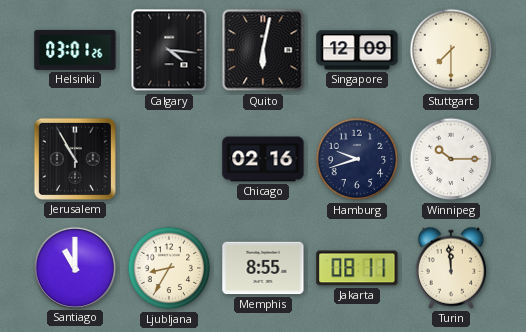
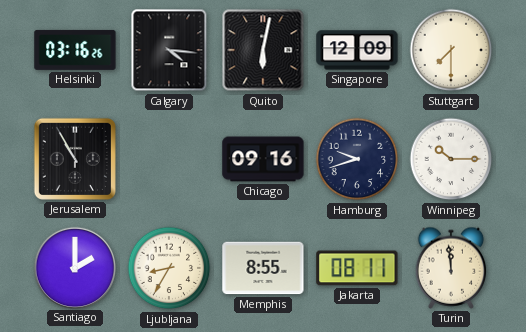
Helsinki: 03:01 -> 03:16 (75, 50)
Chicago: 02:16 -> 09:16 (263, 159)
Santiago: 11:00 -> 2:00 (74, 267)
